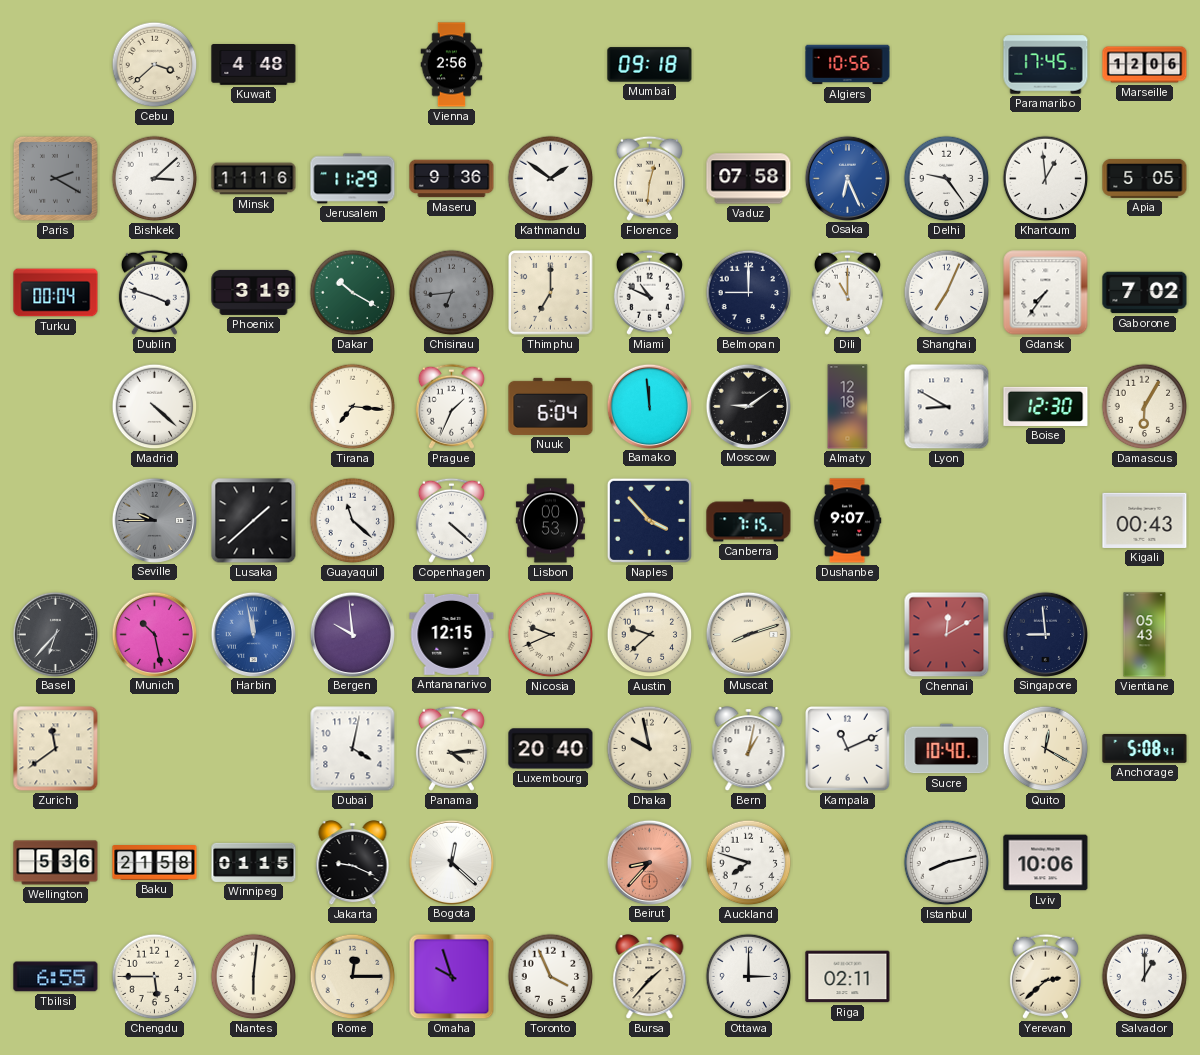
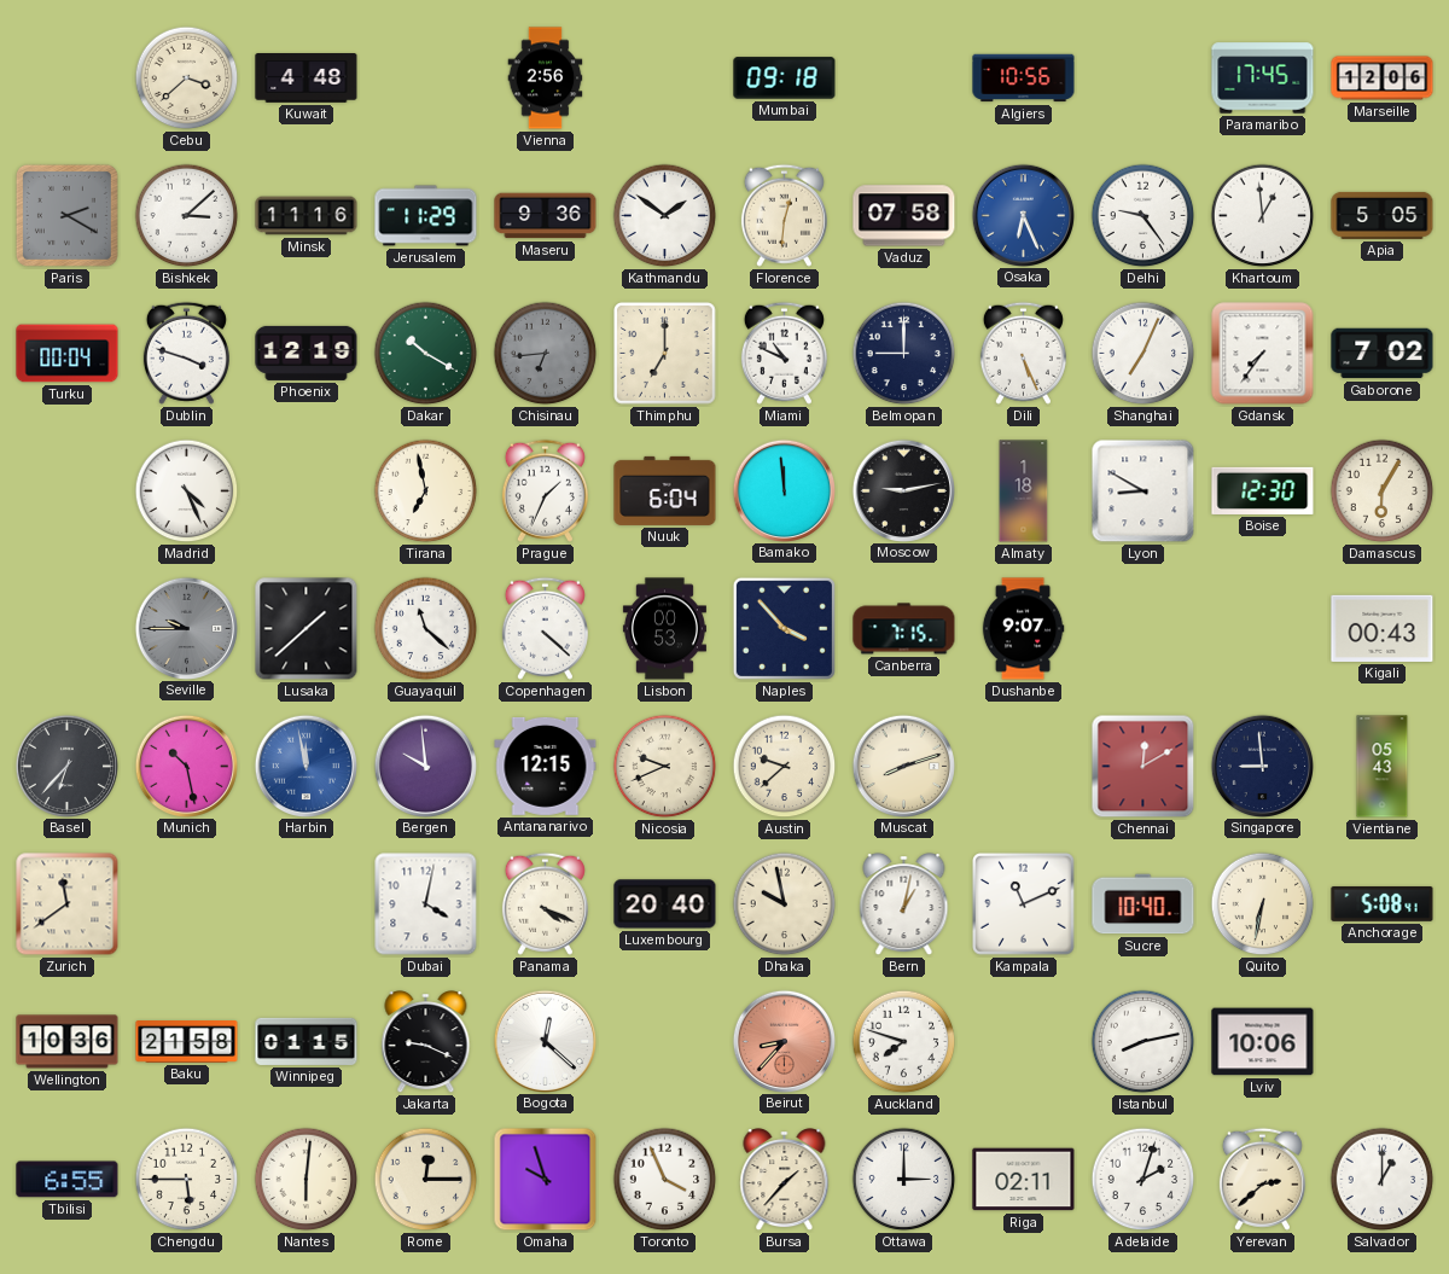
Phoenix: 3:19 -> 12:19 (307, 353)
Dili: 11:00 -> 5:26 (1023, 353)
Madrid: 4:22 -> 4:26 (187, 491)
Tirana: 7:16 -> 6:58 (426, 491)
Moscow: 9:09 -> 9:13 (903, 490)
Almaty: 12:18 -> 1:18 (1024, 491)
Panama: 4:14 -> 4:19 (545, 903)
Quito: 12:20 -> 6:32 (1263, 904)
Wellington: 5:36 -> 10:36 (68, 1042)
Adelaide: none -> 2:03 (1144, 1180)
